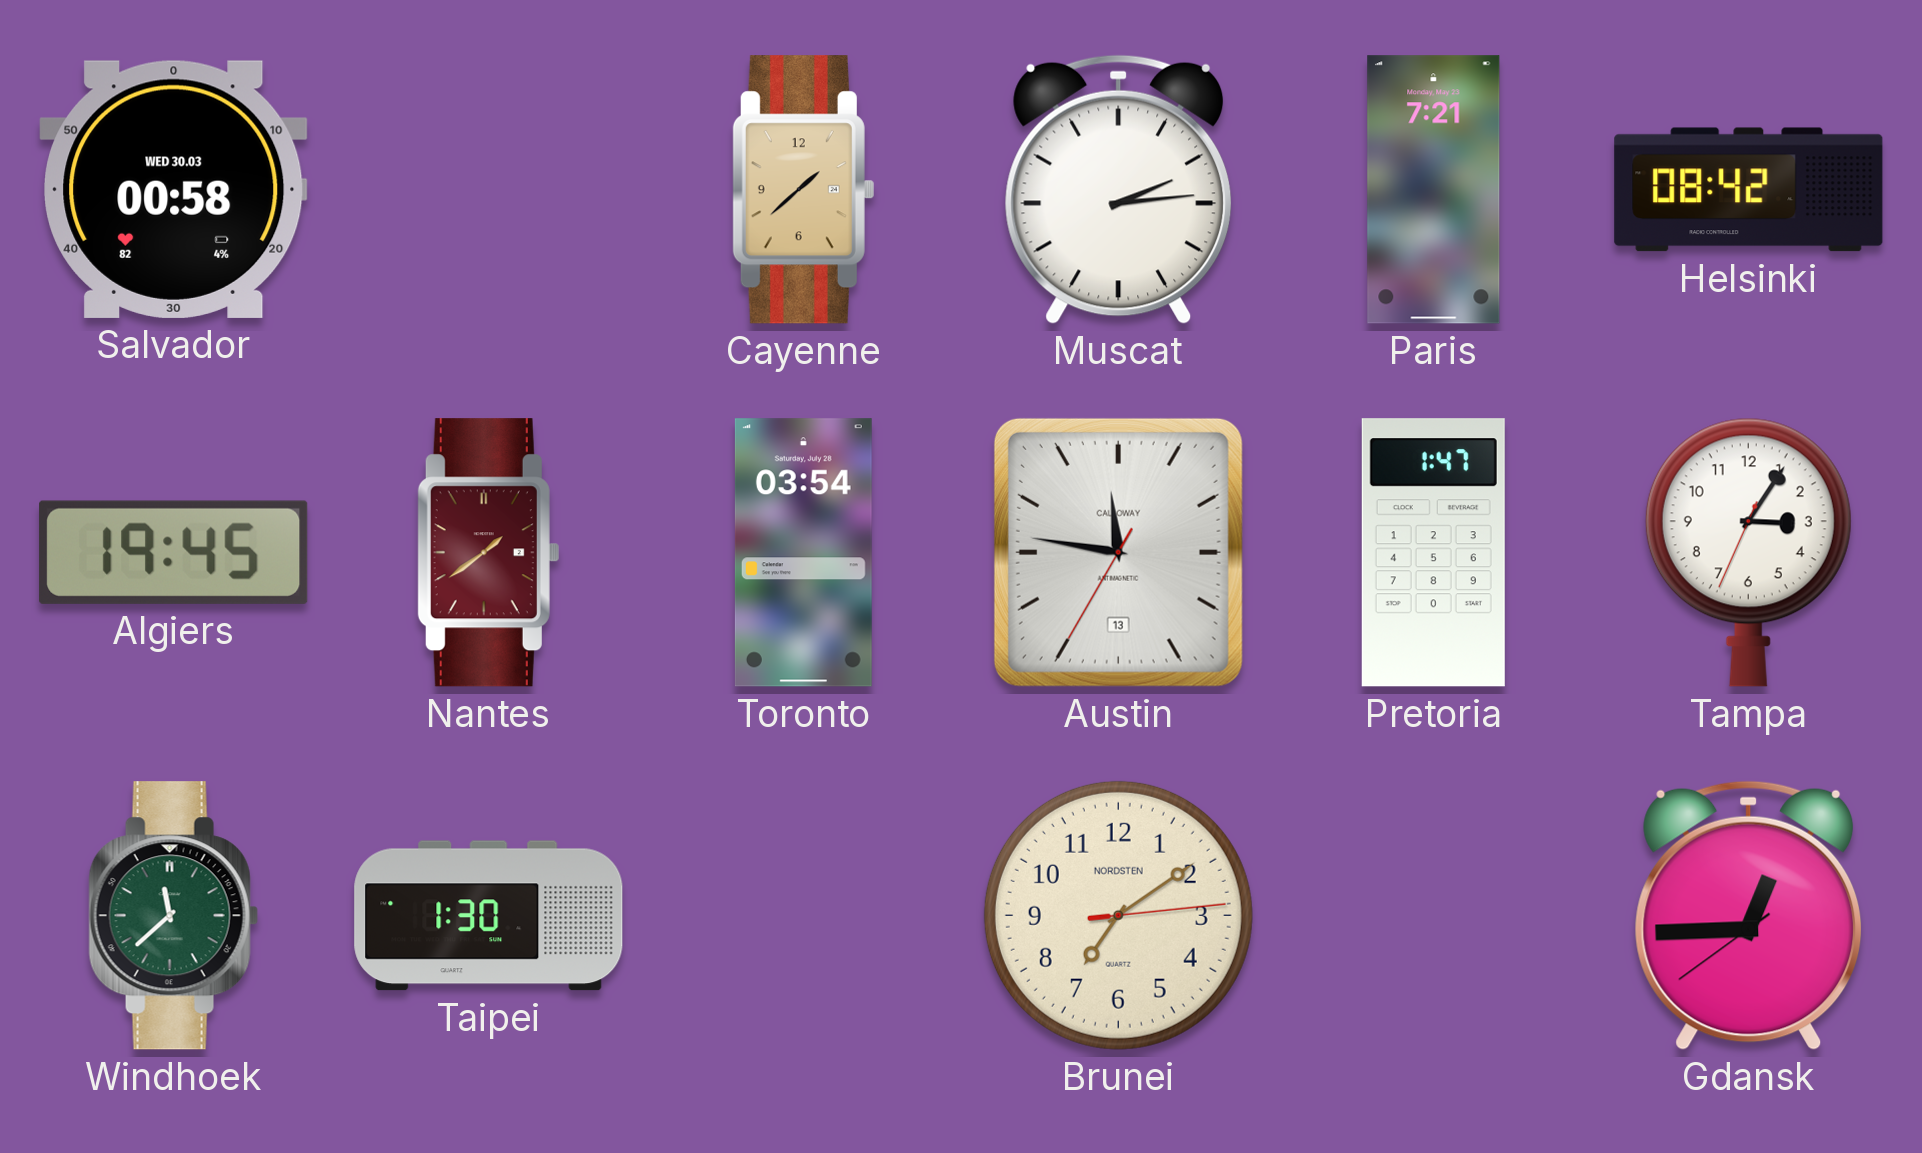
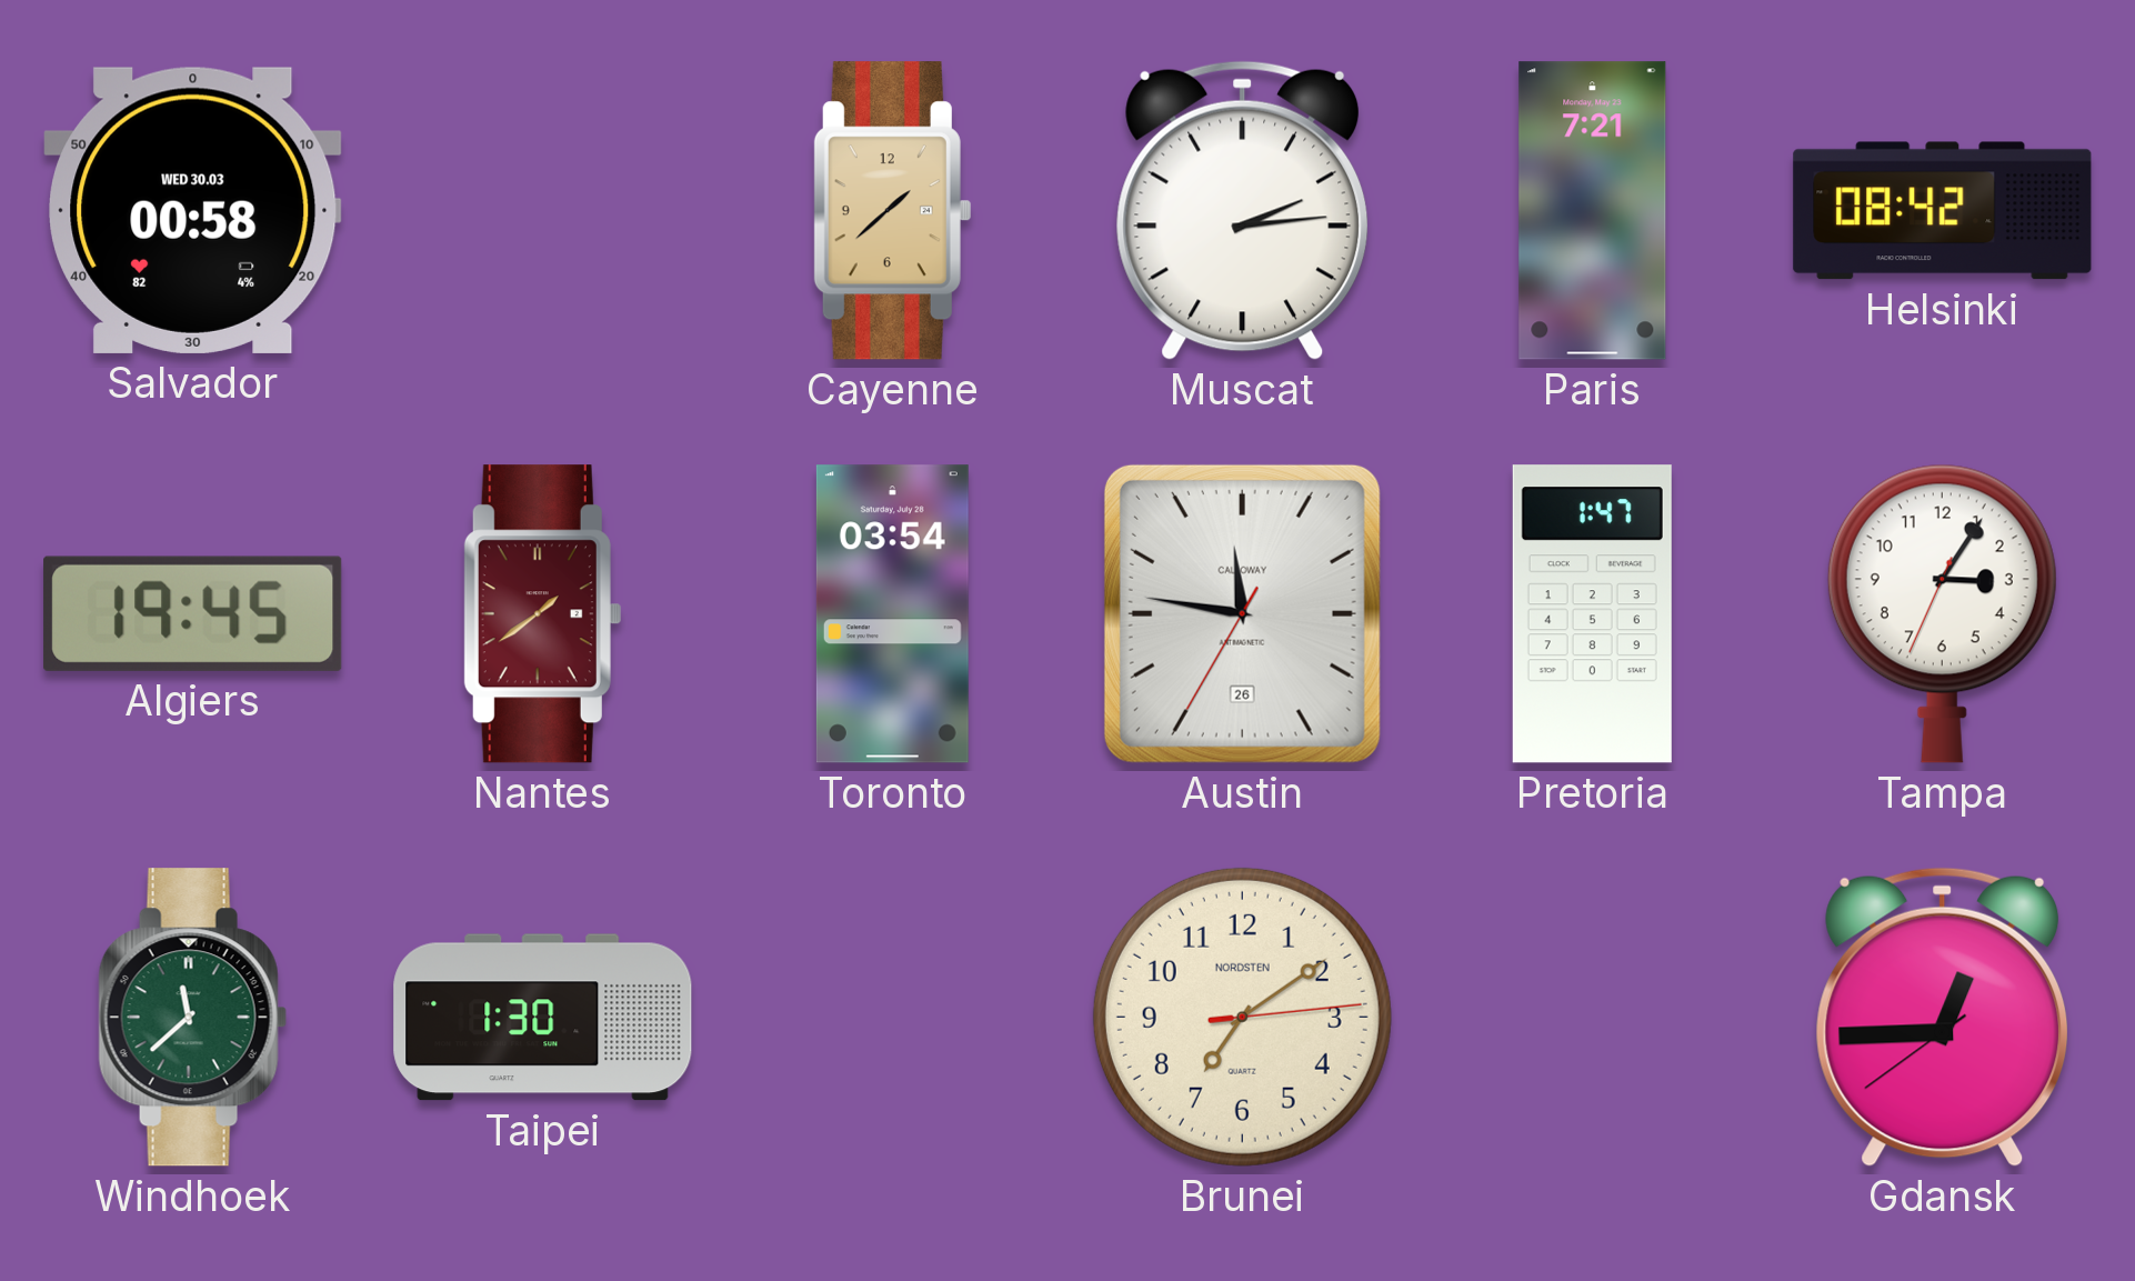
Austin date: 13 -> 26 (1242, 613)
